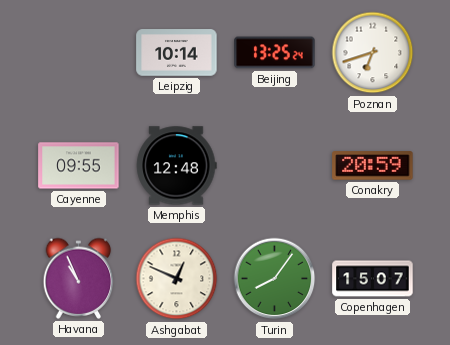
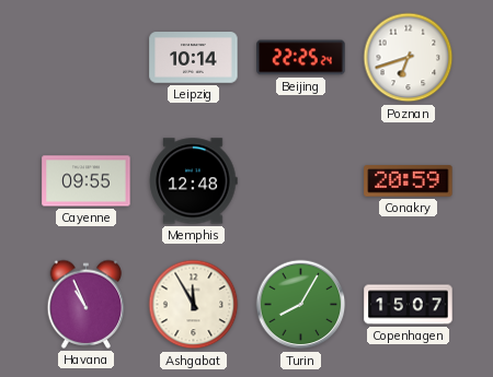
Beijing: 13:25 -> 22:25 (301, 58)
Ashgabat: 12:49 -> 11:55 (194, 305)
Turin: 8:06 -> 8:05 (301, 305)
